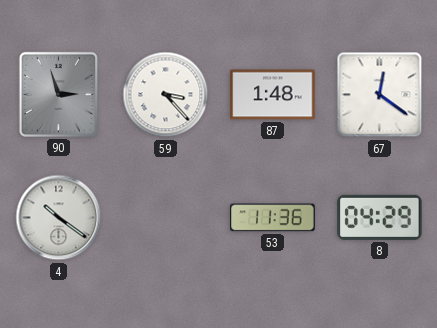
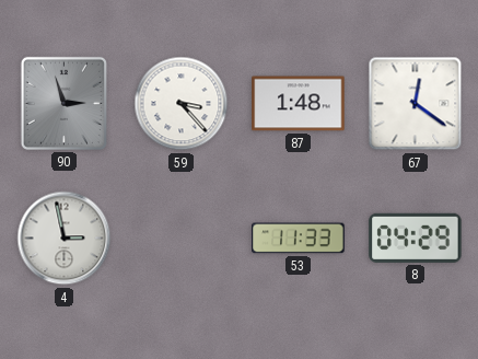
4: 10:21 -> 2:58 (65, 239)
53: 11:36 -> 11:33 (299, 239)
